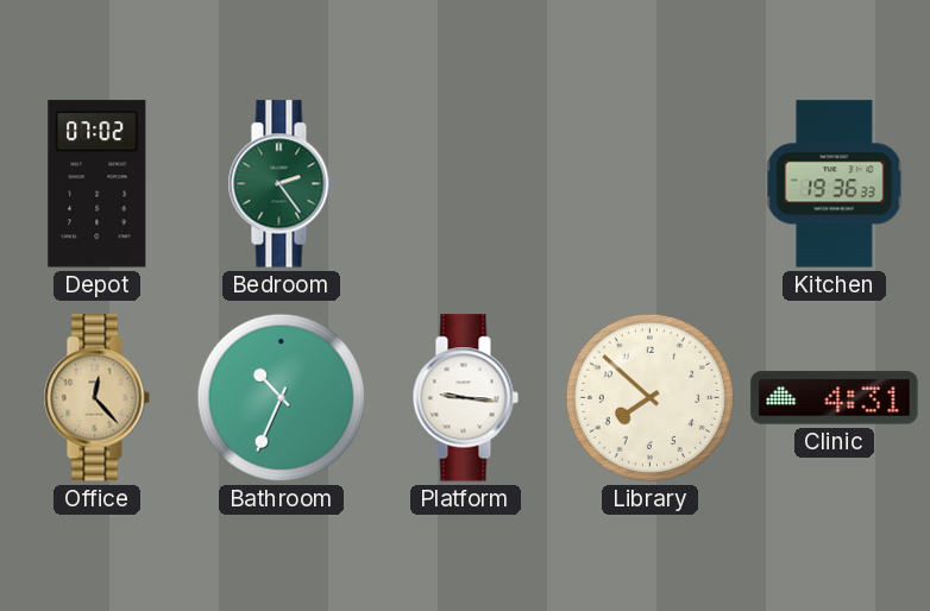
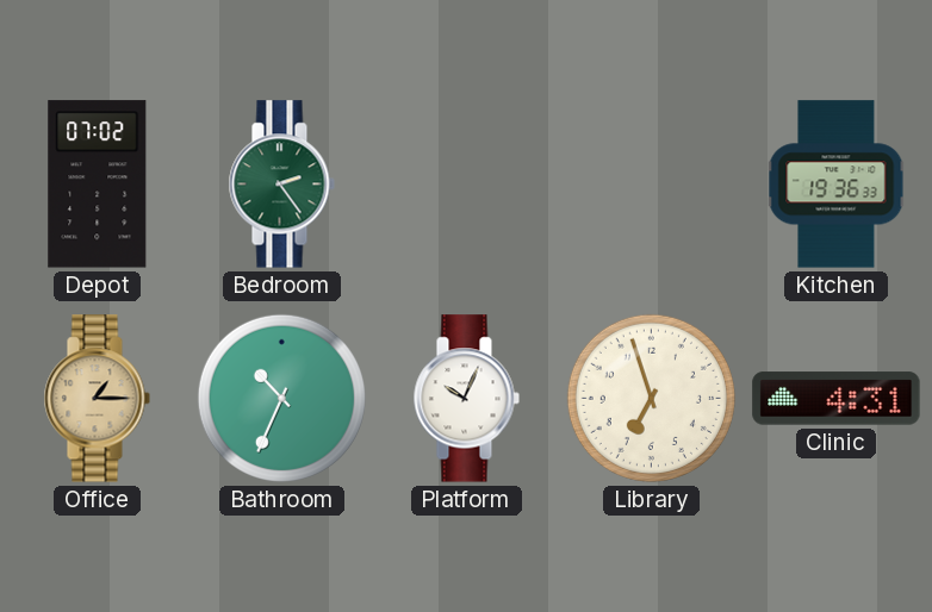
Office: 12:23 -> 1:15 (97, 399)
Platform: 9:16 -> 10:04 (466, 399)
Library: 7:52 -> 6:57 (651, 398)
